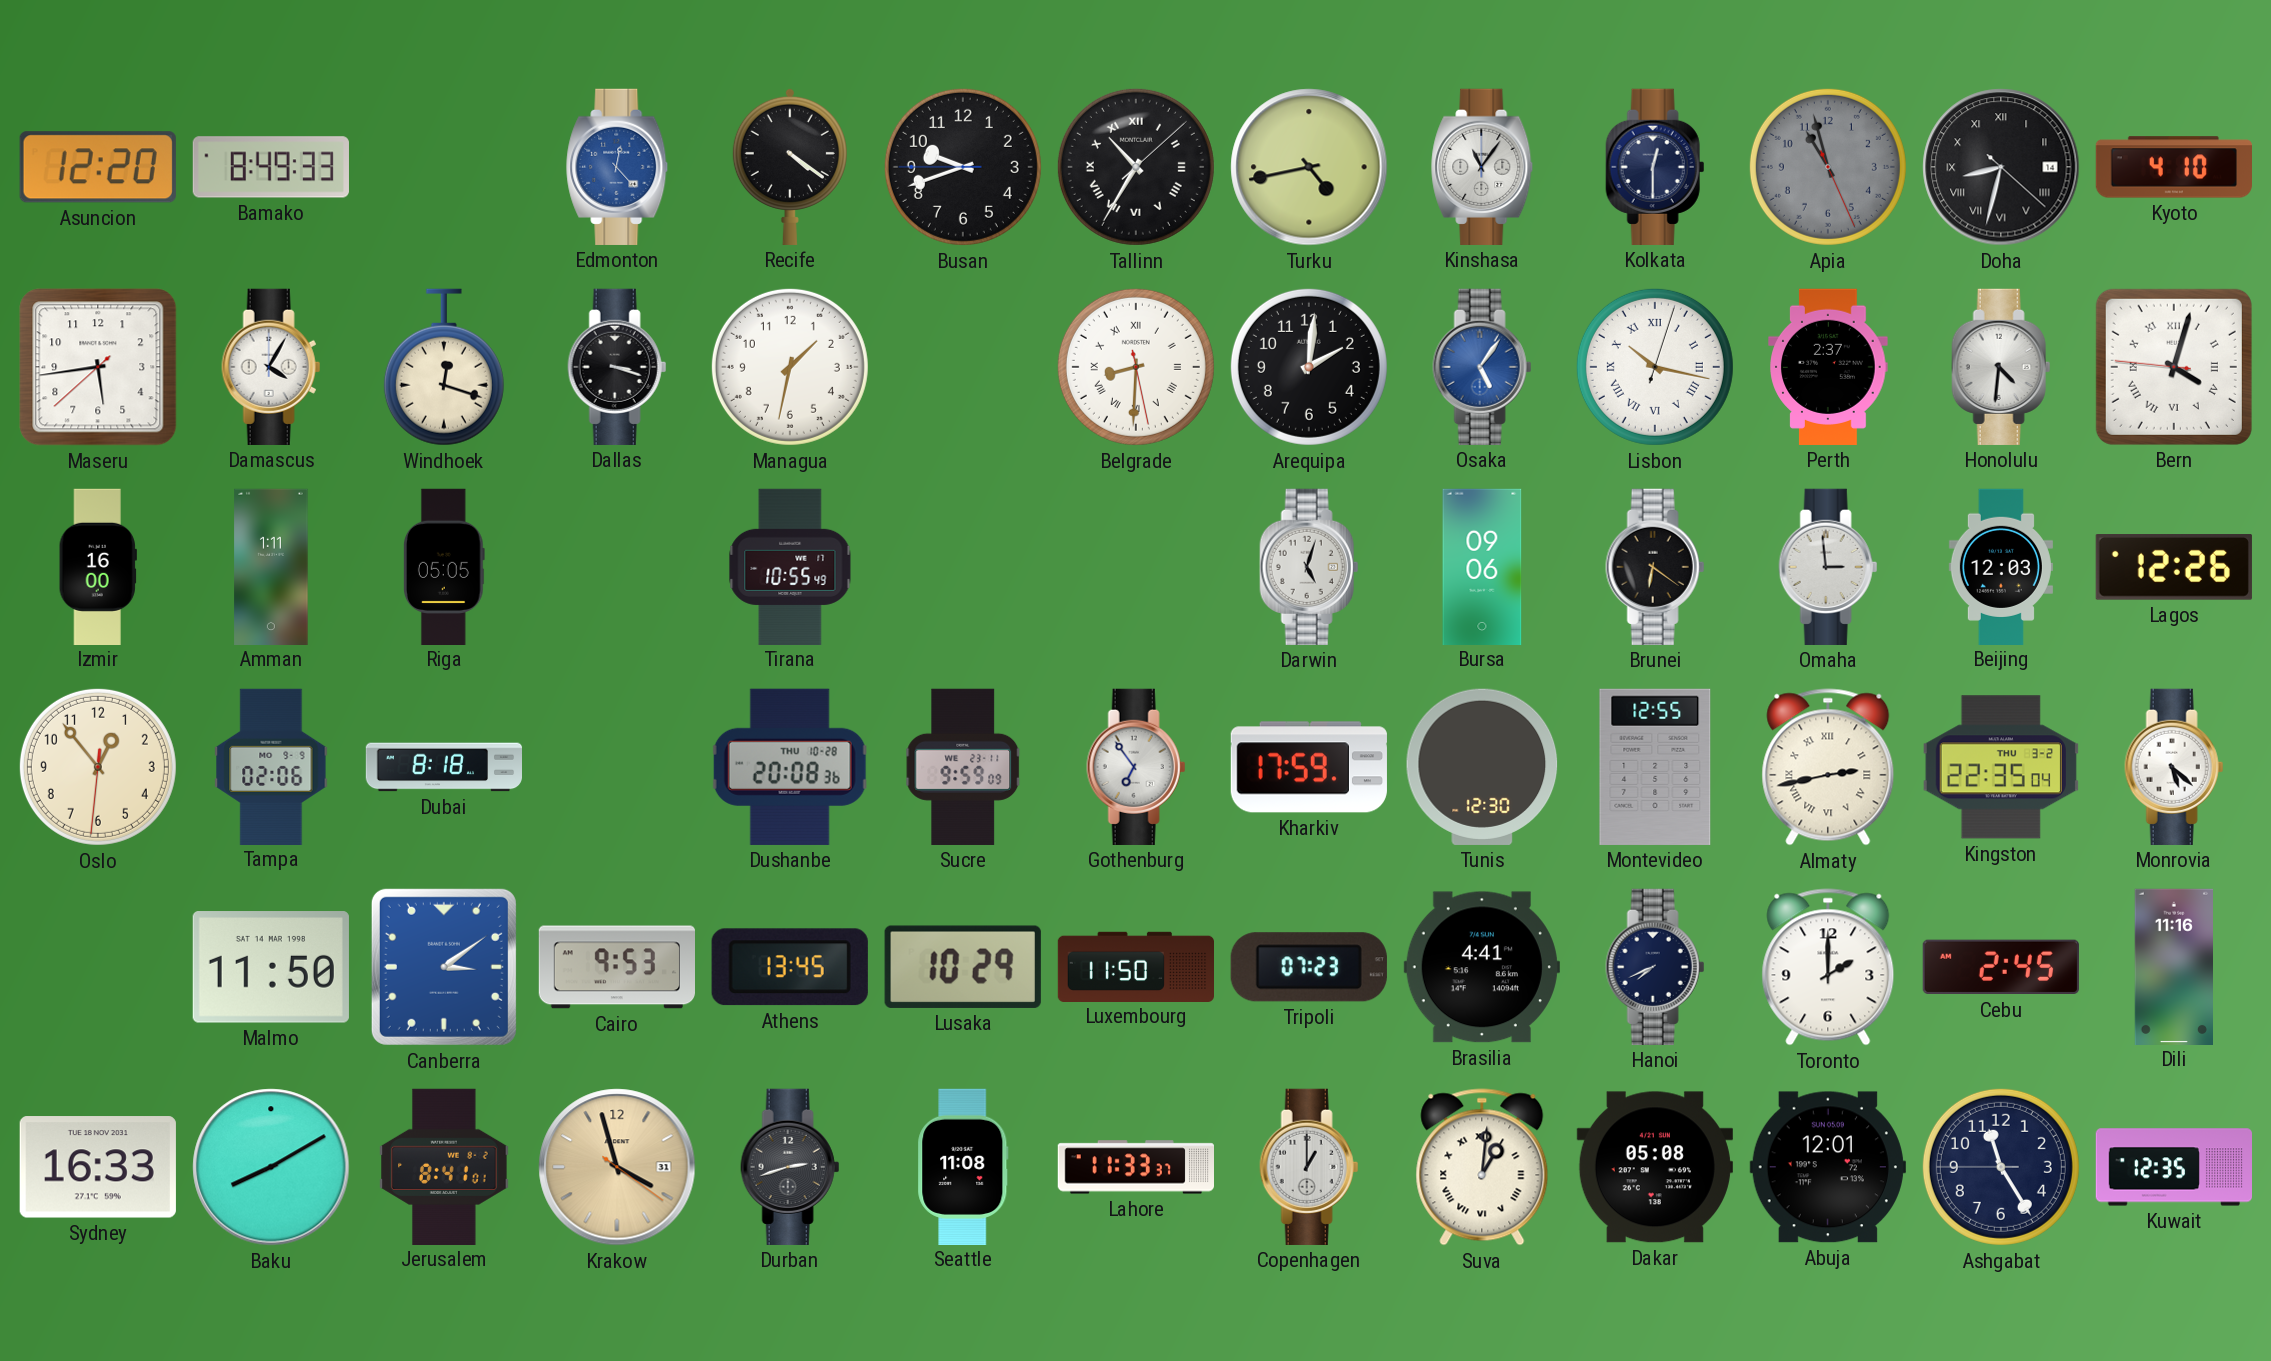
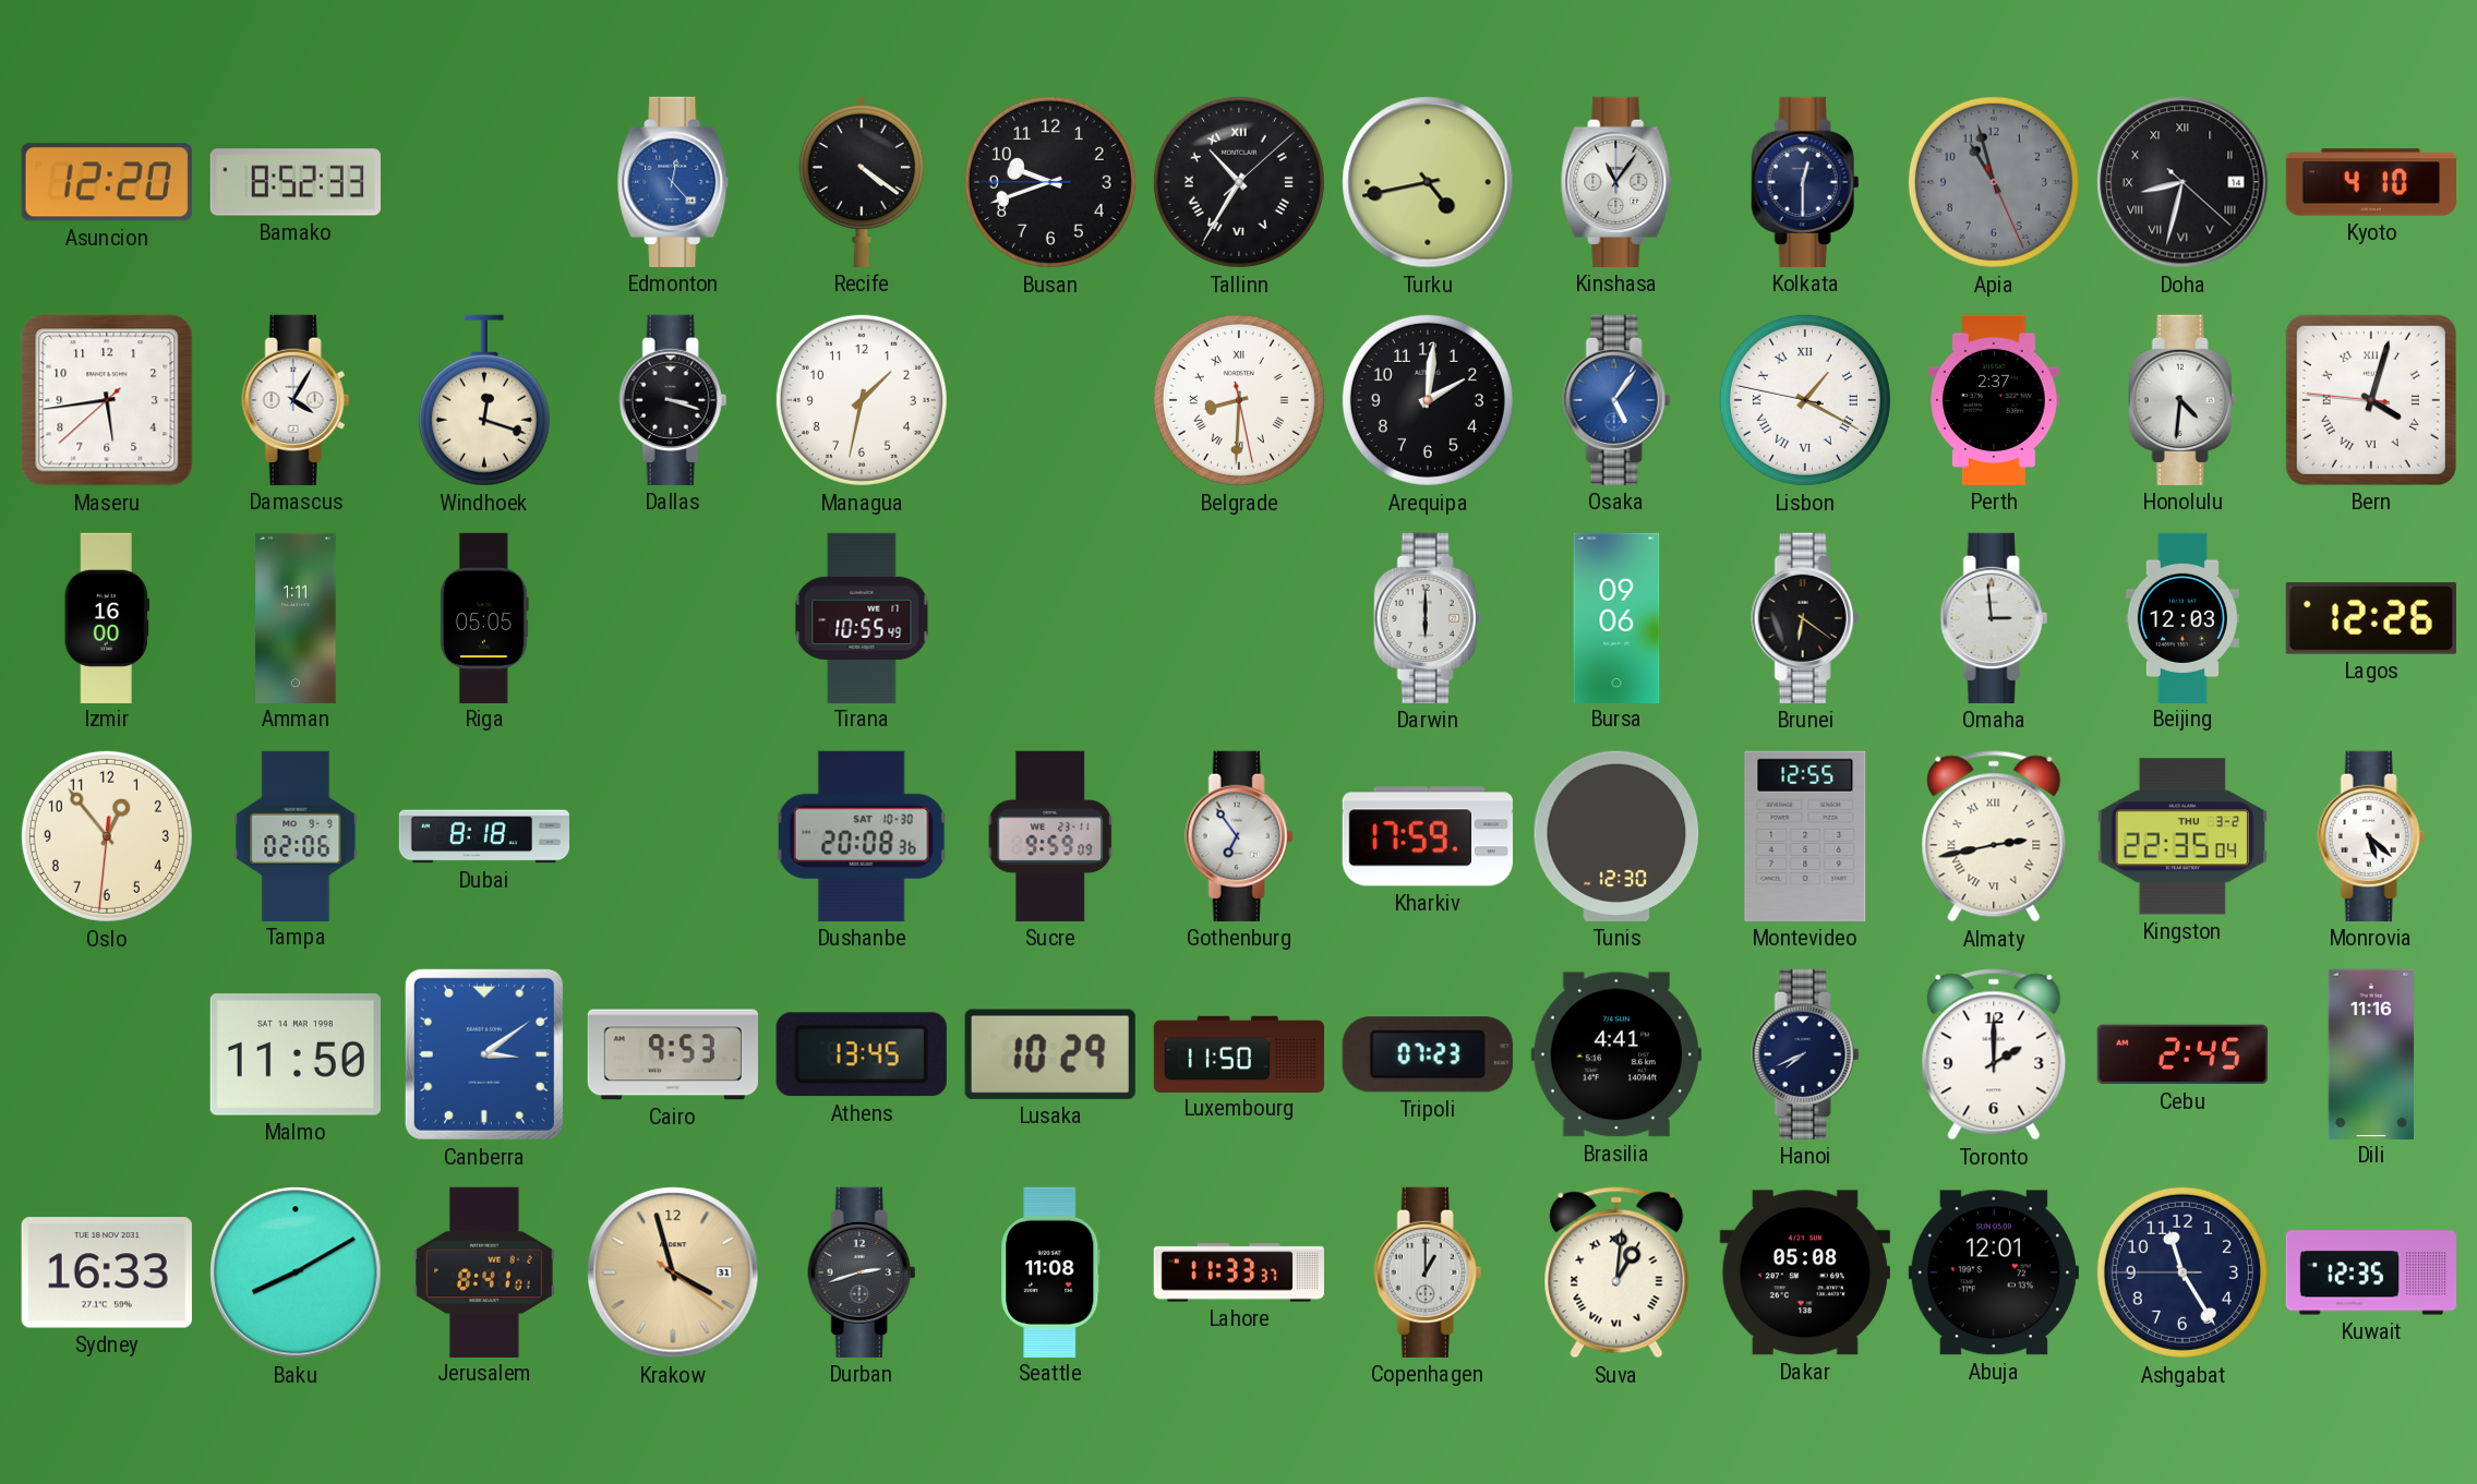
Bamako: 8:49 -> 8:52 (296, 182)
Lisbon: 10:17 -> 1:19 (1805, 400)
Darwin: 5:03 -> 6:00 (1428, 618)
Dushanbe date: THU 10-28 -> SAT 10-30 (862, 836)
